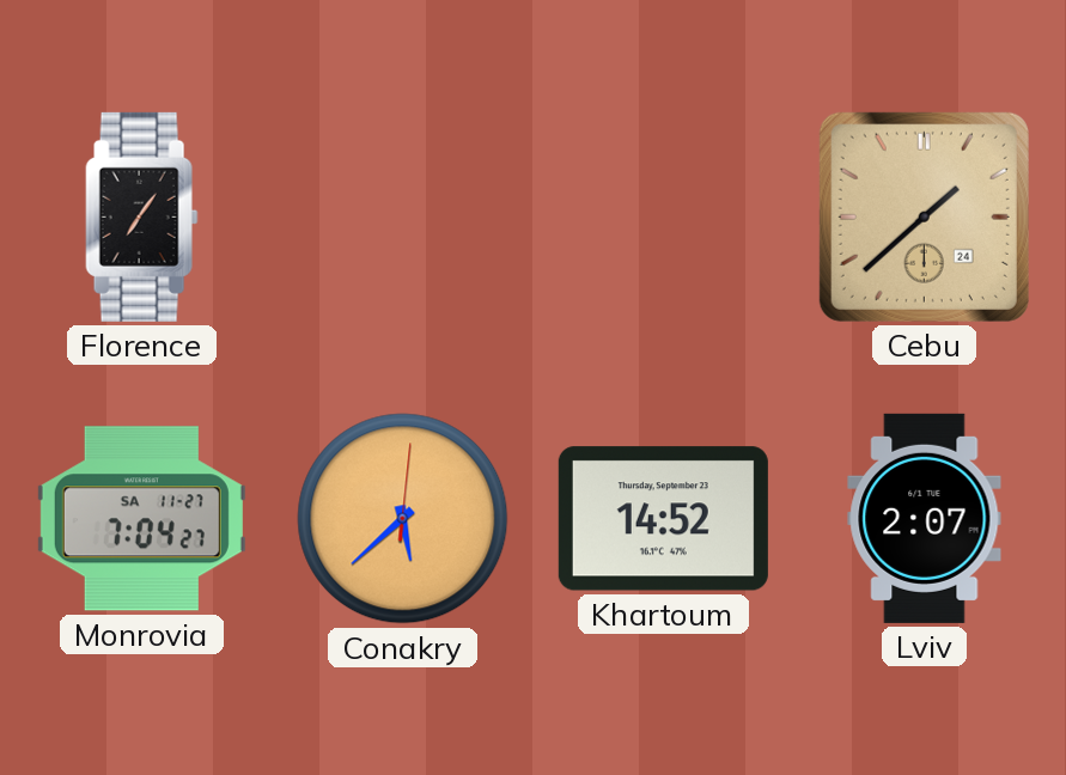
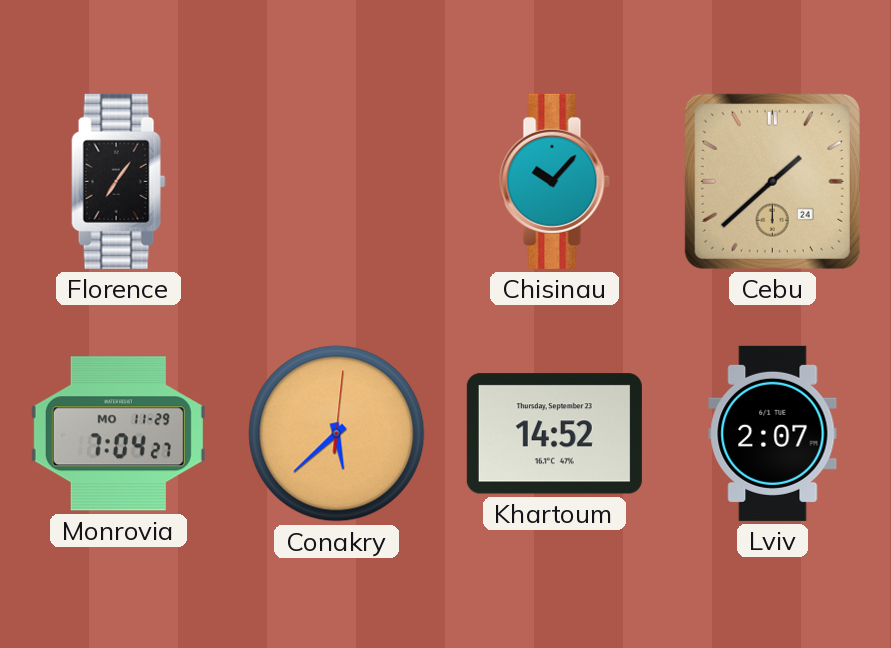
Chisinau: none -> 10:07 (554, 181)
Monrovia date: SA 11-27 -> MO 11-29 (118, 434)
